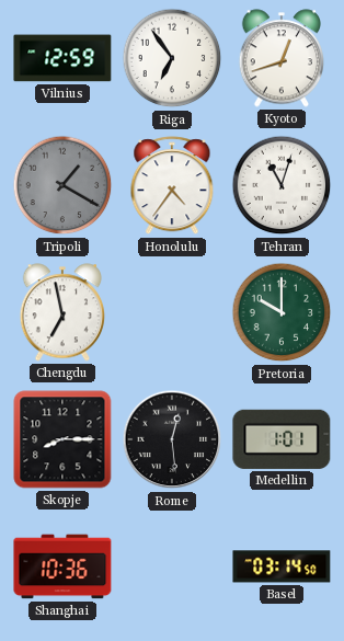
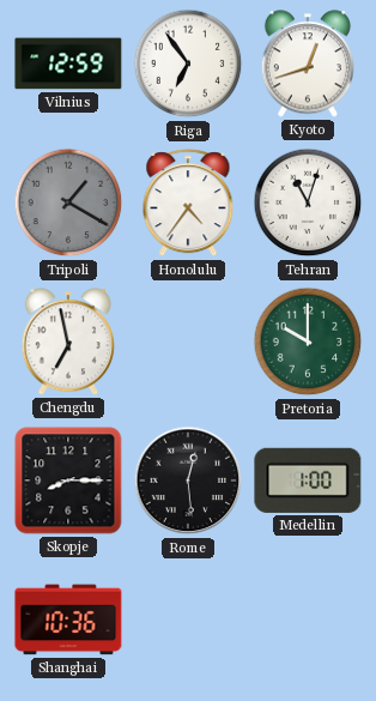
Medellin: 1:01 -> 1:00 (308, 481)
Basel: 03:14 -> none (282, 566)
